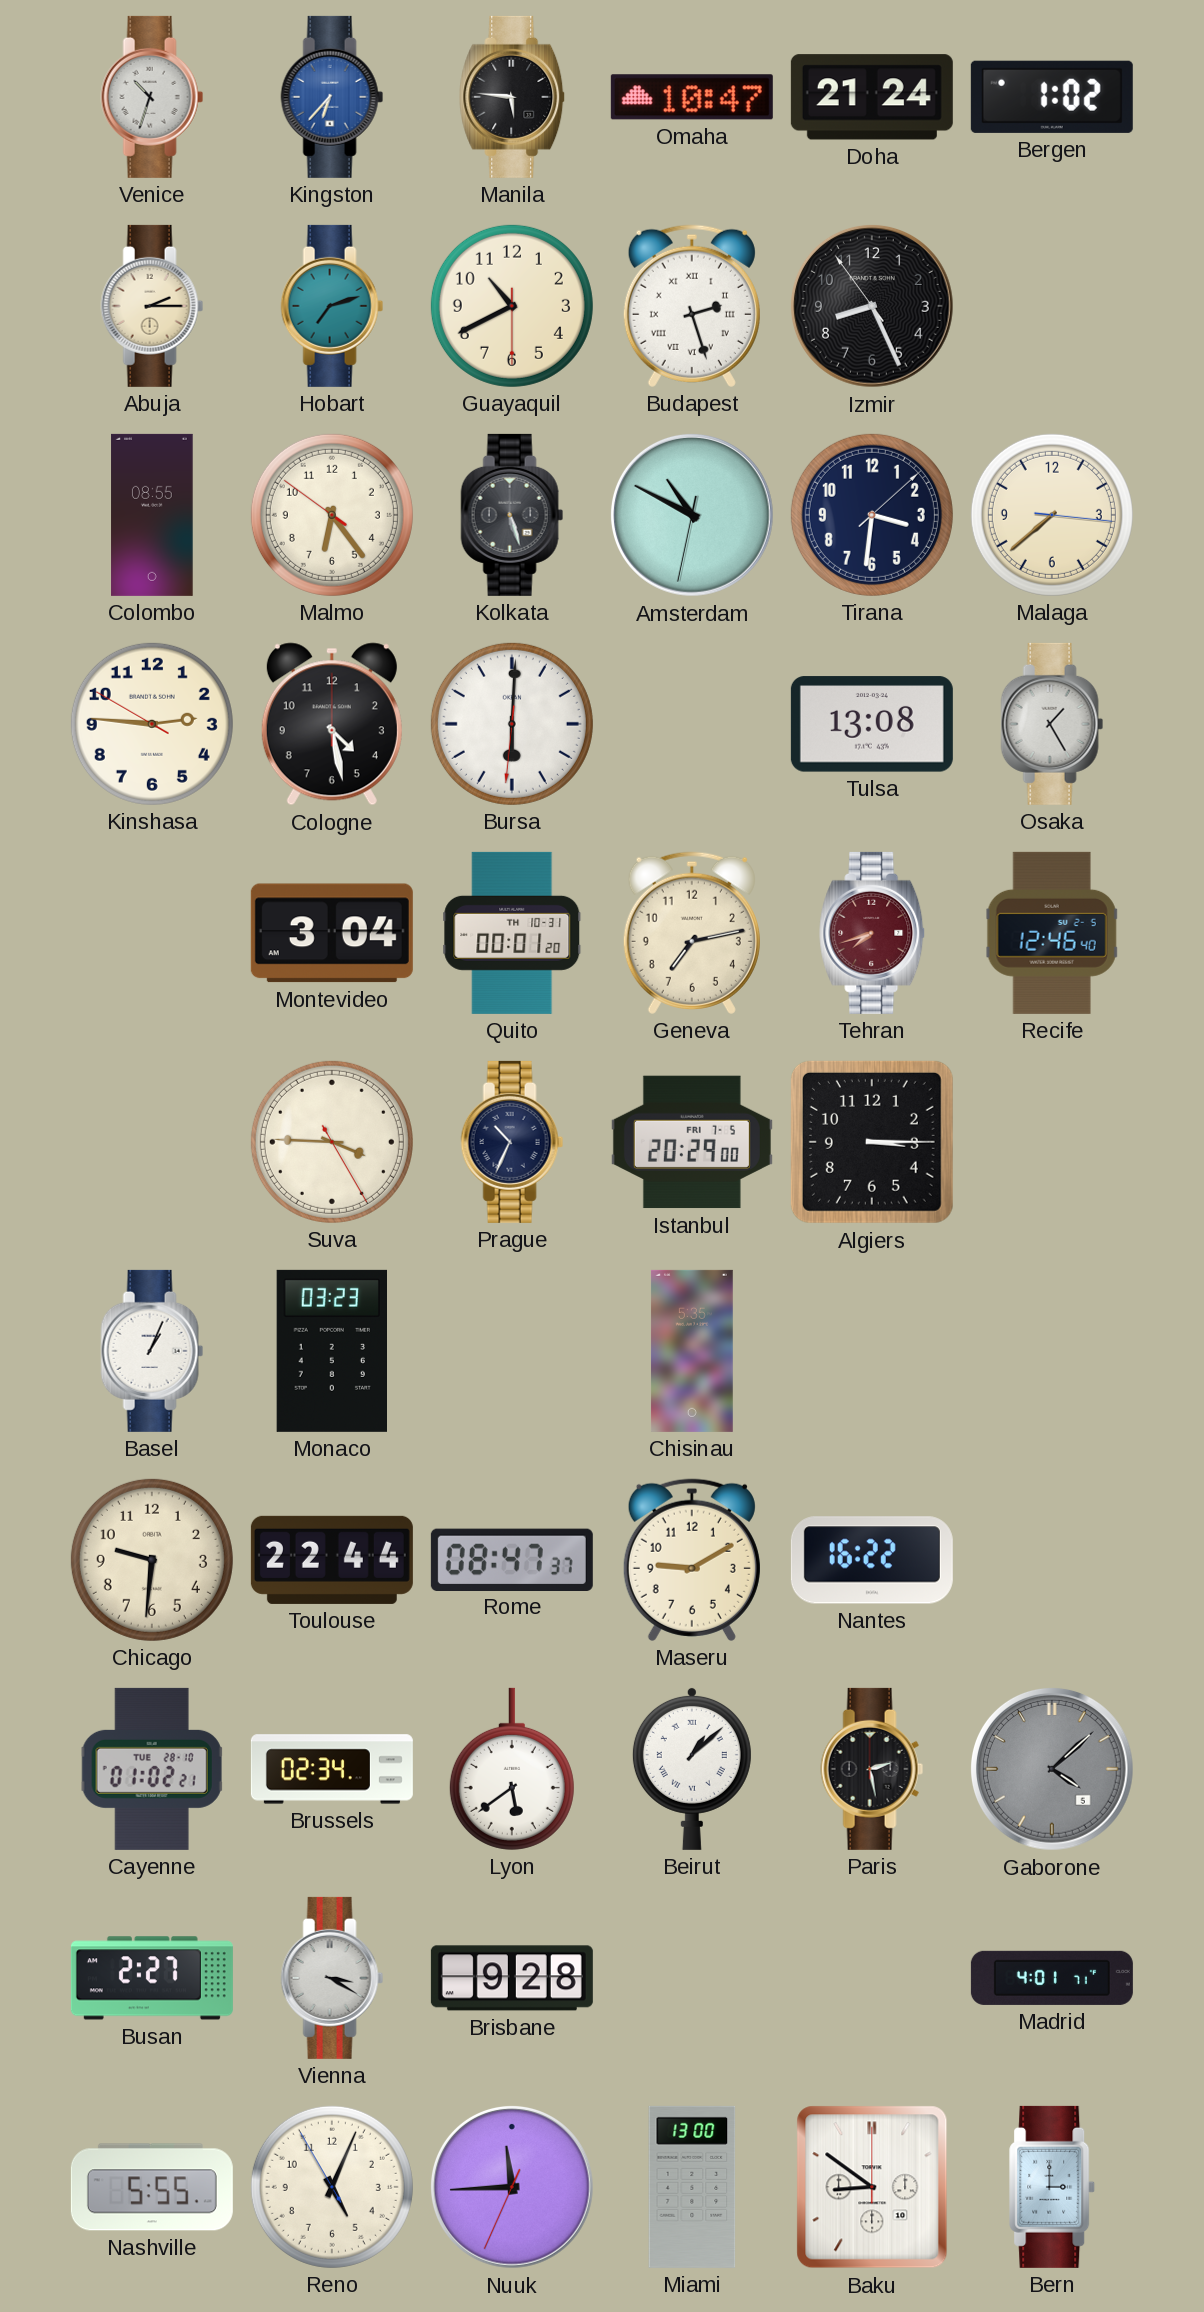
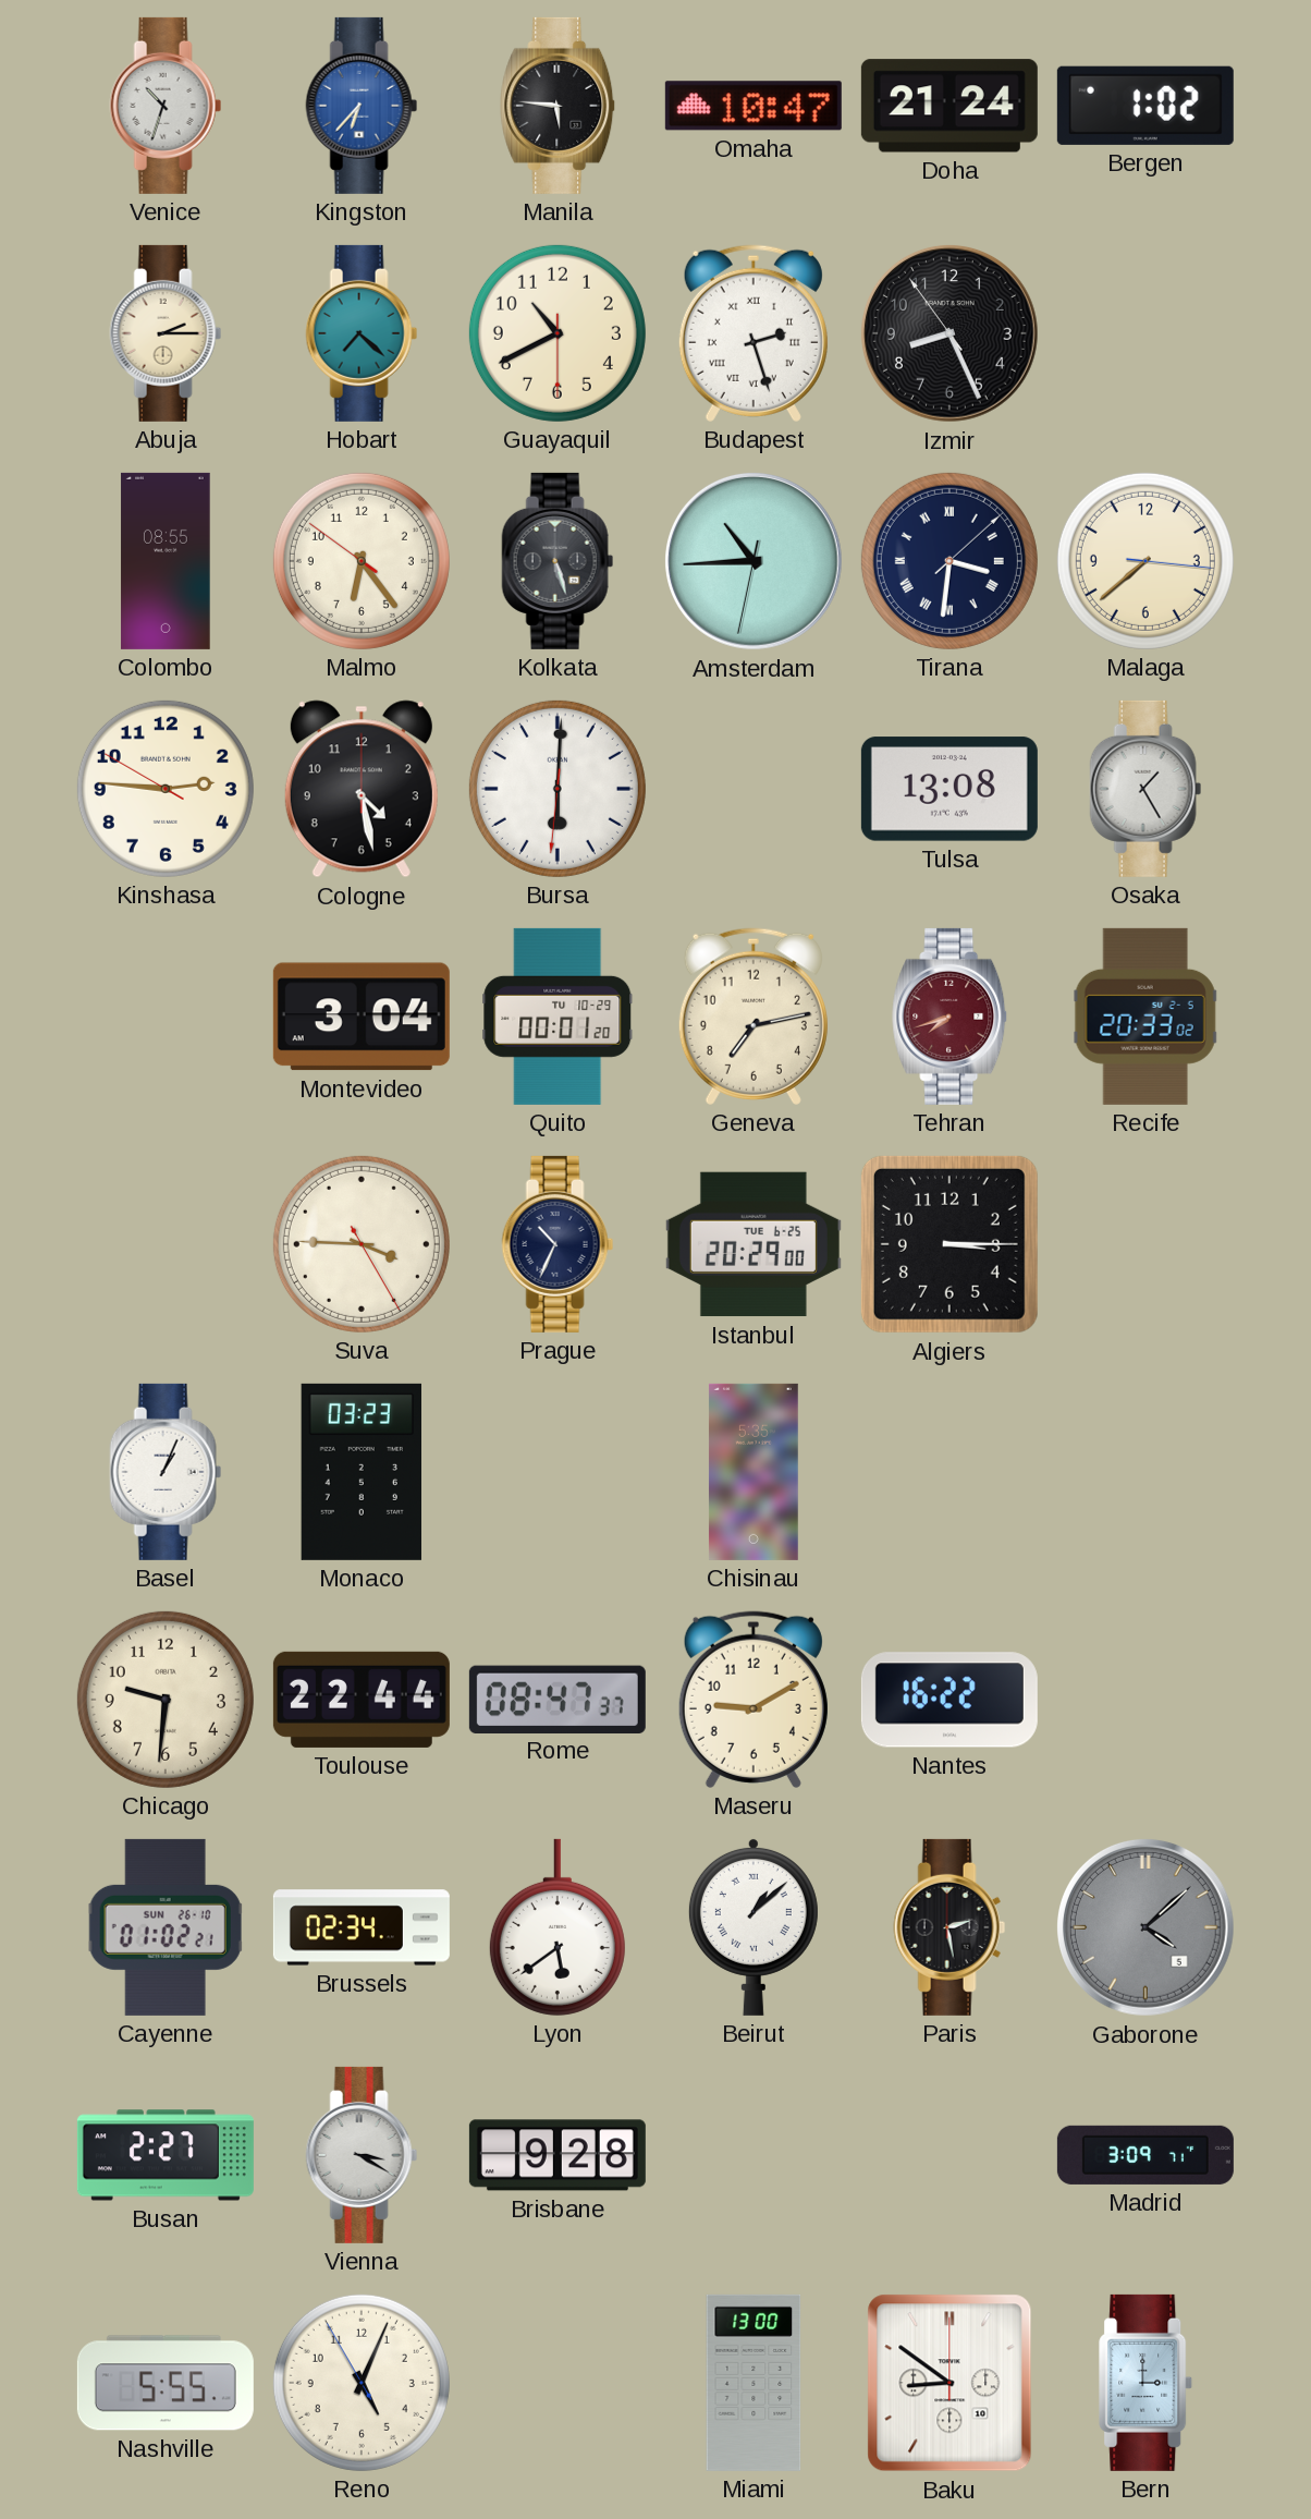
Hobart: 7:12 -> 7:22 (362, 333)
Amsterdam: 10:49 -> 10:44 (753, 561)
Tirana numerals: Arabic -> Roman (949, 561)
Quito date: TH 10-31 -> TU 10-29 (558, 1017)
Recife: 12:46 -> 20:33 (1145, 1017)
Istanbul date: FRI 7-5 -> TUE 6-25 (753, 1244)
Cayenne date: TUE 28-10 -> SUN 26-10 (166, 1927)
Madrid: 4:01 -> 3:09 (1145, 2155)
Nuuk: 11:44 -> none (512, 2187)
